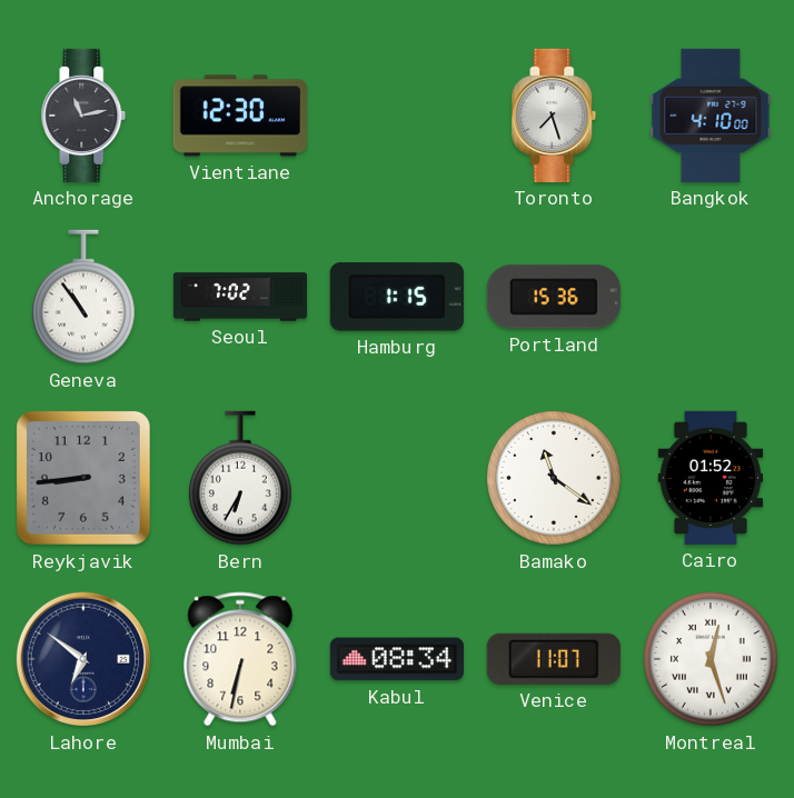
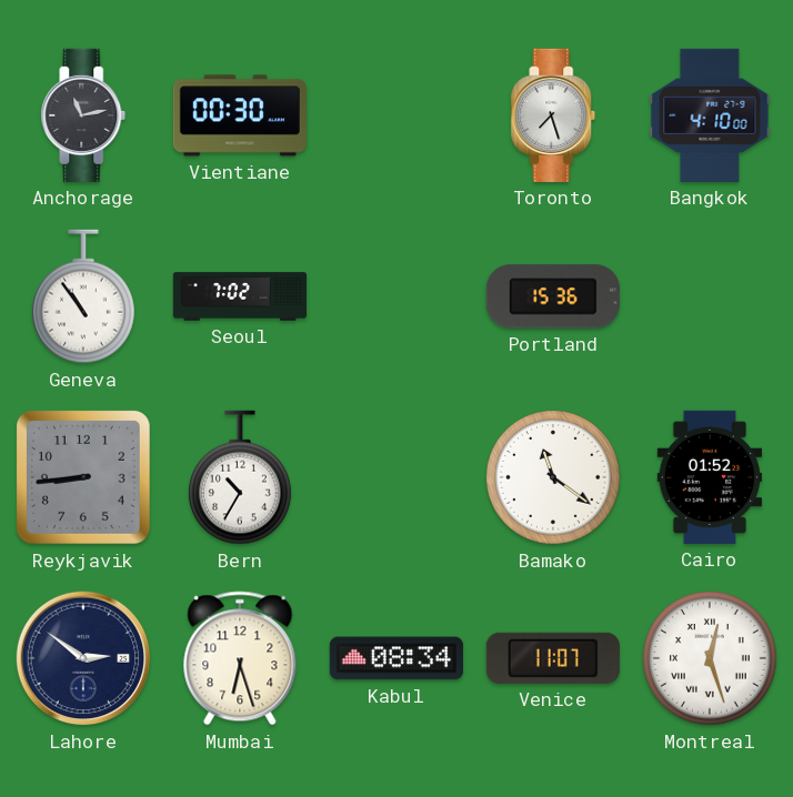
Vientiane: 12:30 -> 00:30 (240, 115)
Hamburg: 1:15 -> none (397, 297)
Bern: 6:35 -> 10:35 (241, 477)
Lahore: 6:51 -> 2:51 (83, 658)
Mumbai: 6:32 -> 6:27 (240, 658)
